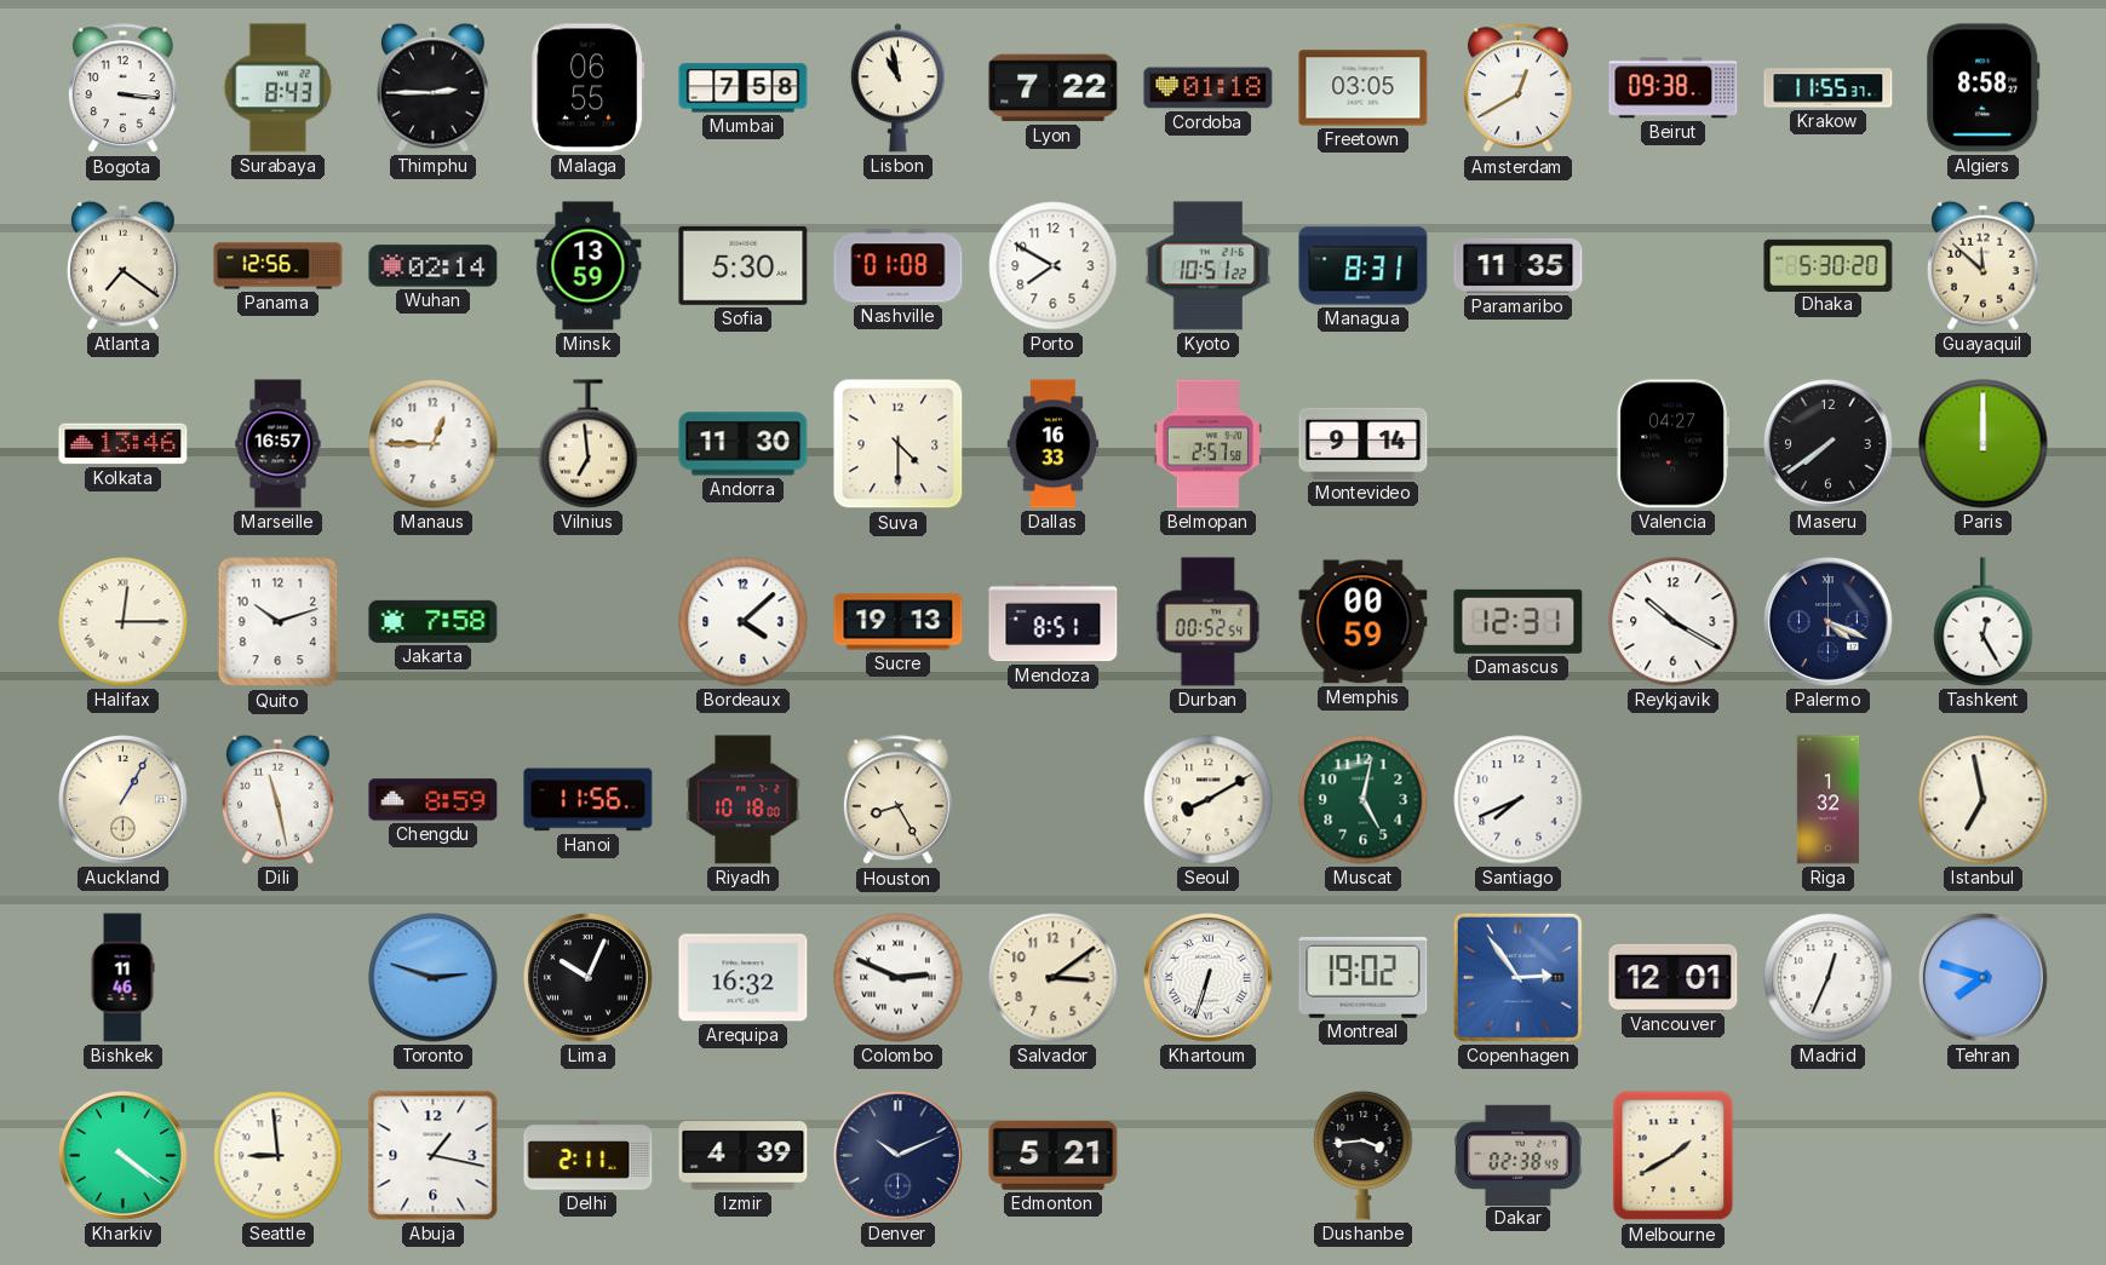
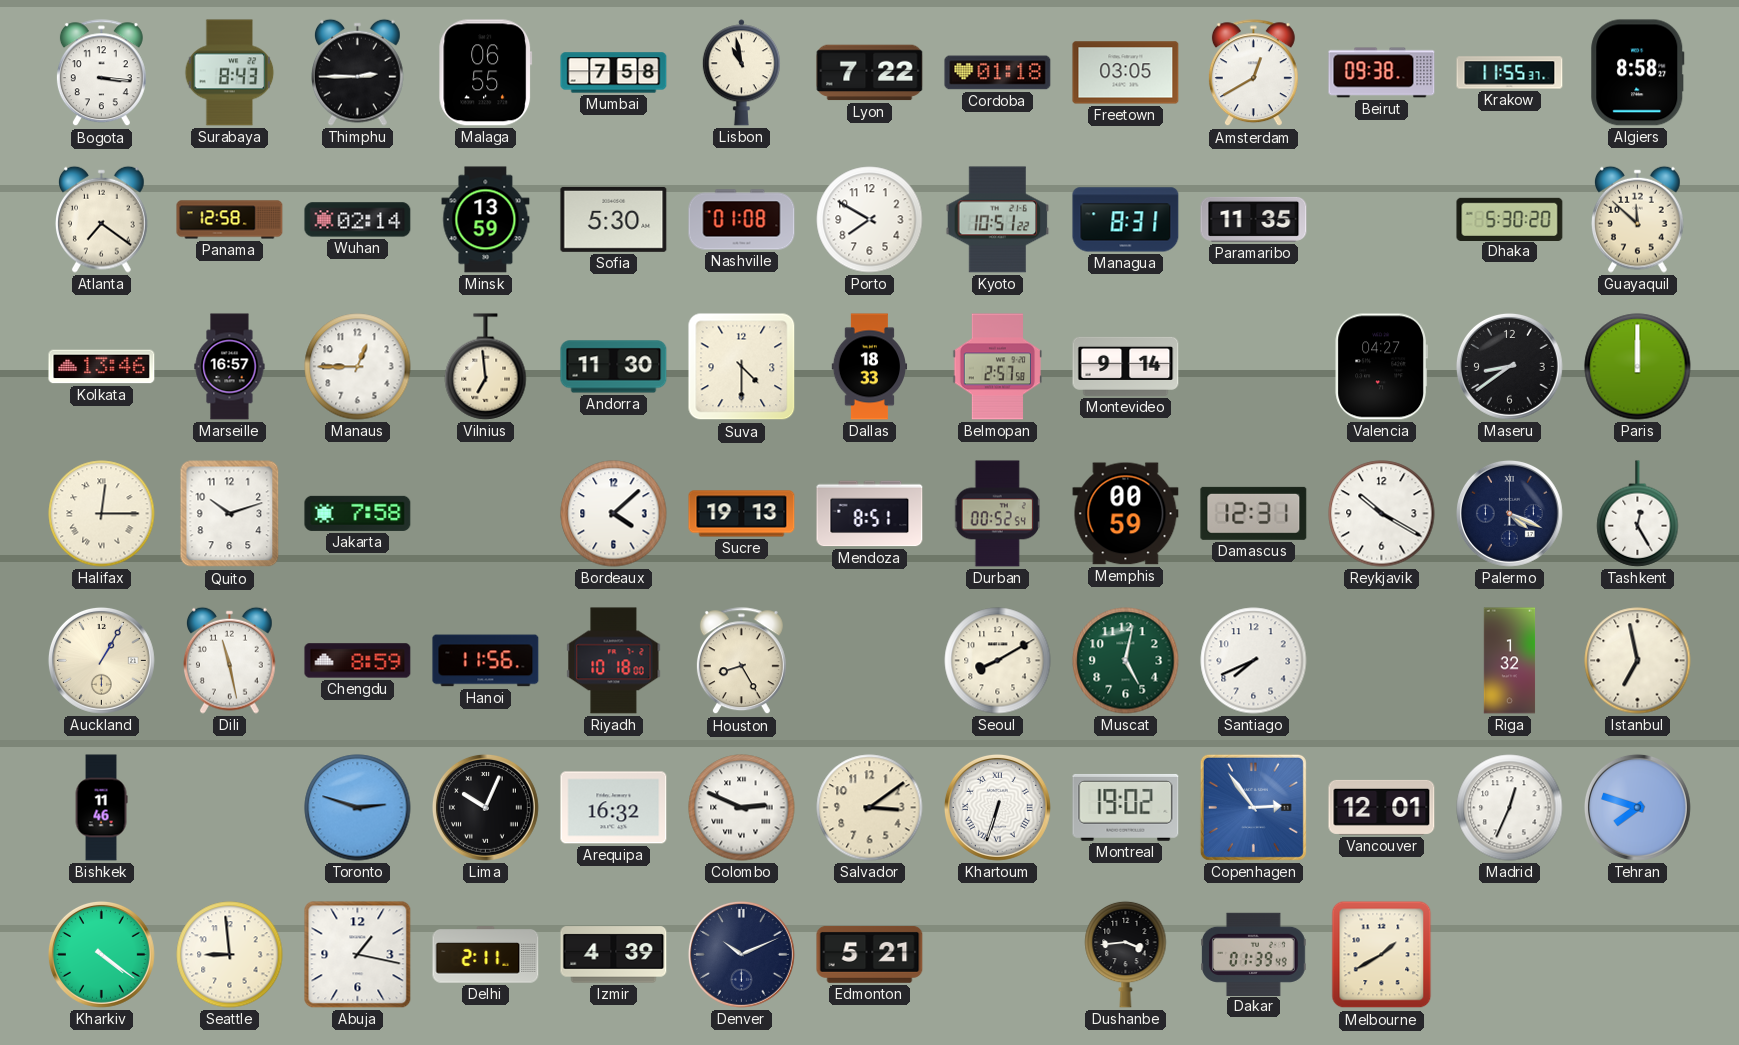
Panama: 12:56 -> 12:58 (230, 220)
Dallas: 16:33 -> 18:33 (870, 367)
Maseru: 7:39 -> 8:39 (1509, 366)
Dakar: 02:38 -> 01:39 (1254, 954)
